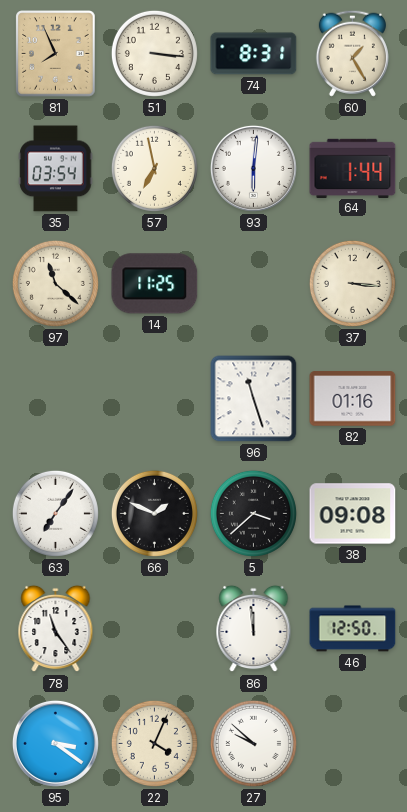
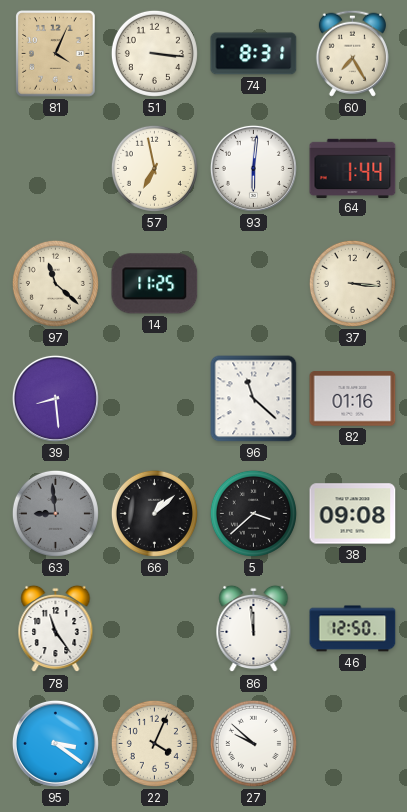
81: 7:56 -> 4:04 (56, 54)
60: 1:25 -> 7:25 (352, 53)
35: 03:54 -> none (56, 169)
39: none -> 8:29 (55, 398)
96: 11:27 -> 11:22 (254, 399)
63: 7:06 -> 8:59 (55, 513)
63 dial: white -> grey (55, 513)
66: 1:49 -> 1:08 (154, 513)
